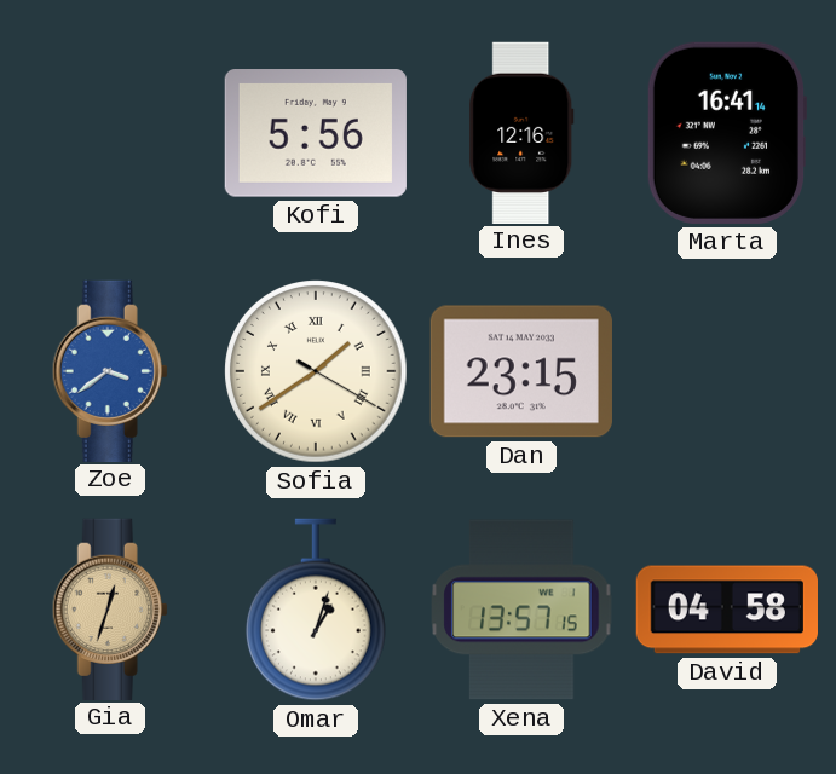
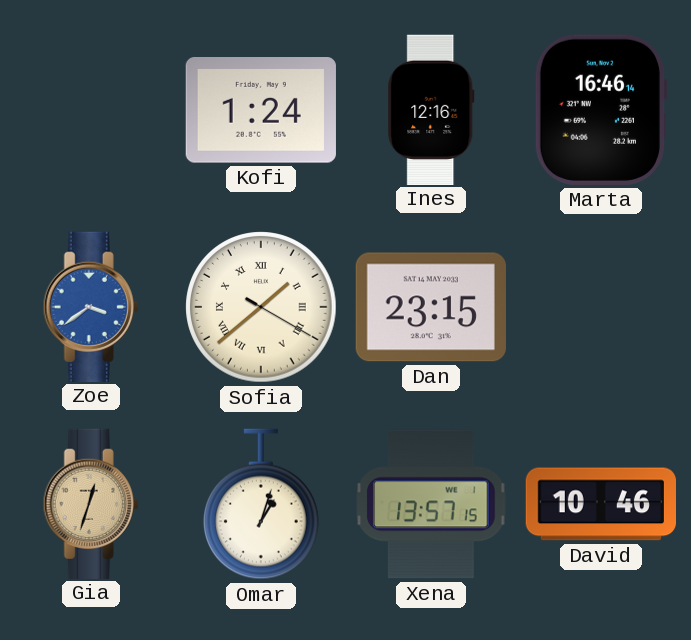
Kofi: 5:56 -> 1:24 (261, 111)
Marta: 16:41 -> 16:46 (600, 110)
Sofia: 1:39 -> 1:38 (261, 307)
David: 04:58 -> 10:46 (600, 504)
